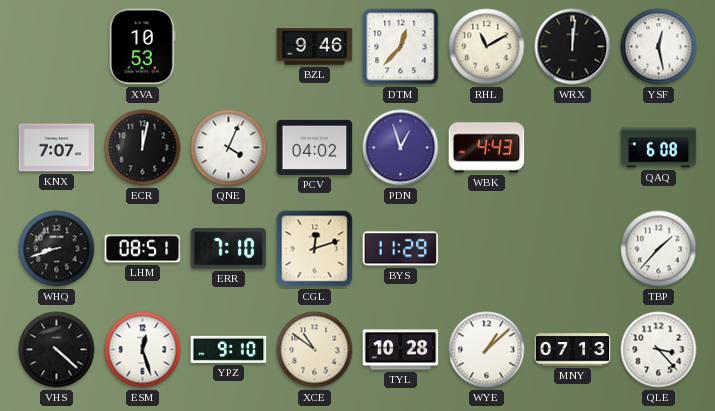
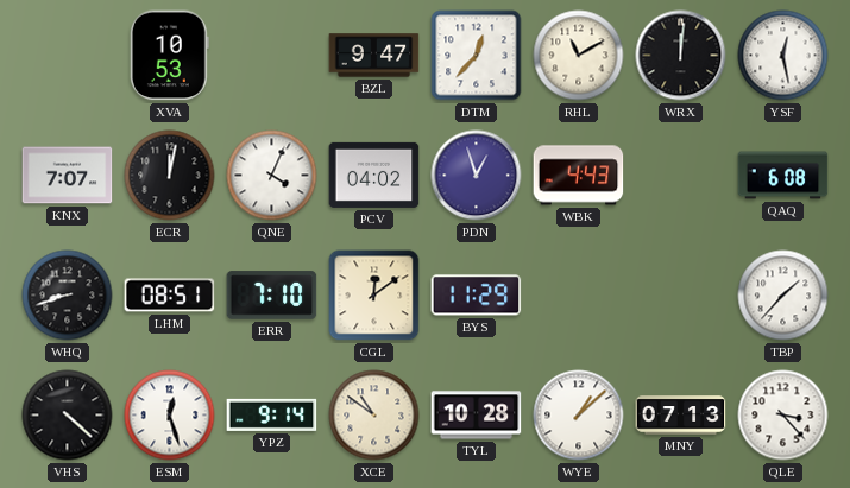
BZL: 9:46 -> 9:47 (374, 56)
CGL: 12:12 -> 12:09 (374, 296)
YPZ: 9:10 -> 9:14 (272, 414)
